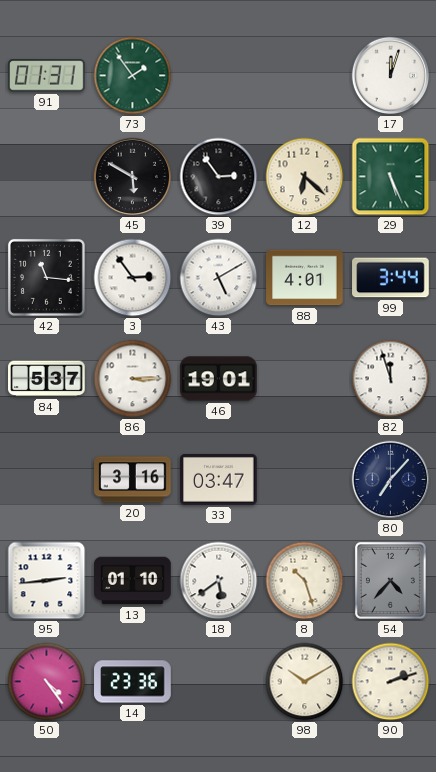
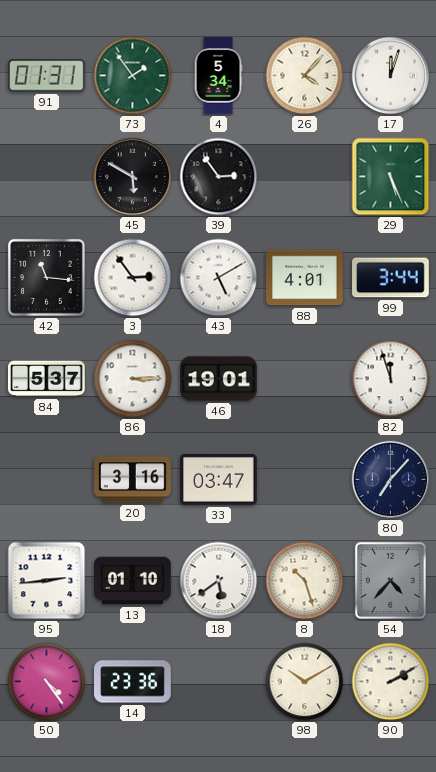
4: none -> 5:34 (218, 76)
26: none -> 4:07 (305, 76)
12: 6:22 -> none (305, 177)
90: 2:12 -> 2:10 (391, 682)
